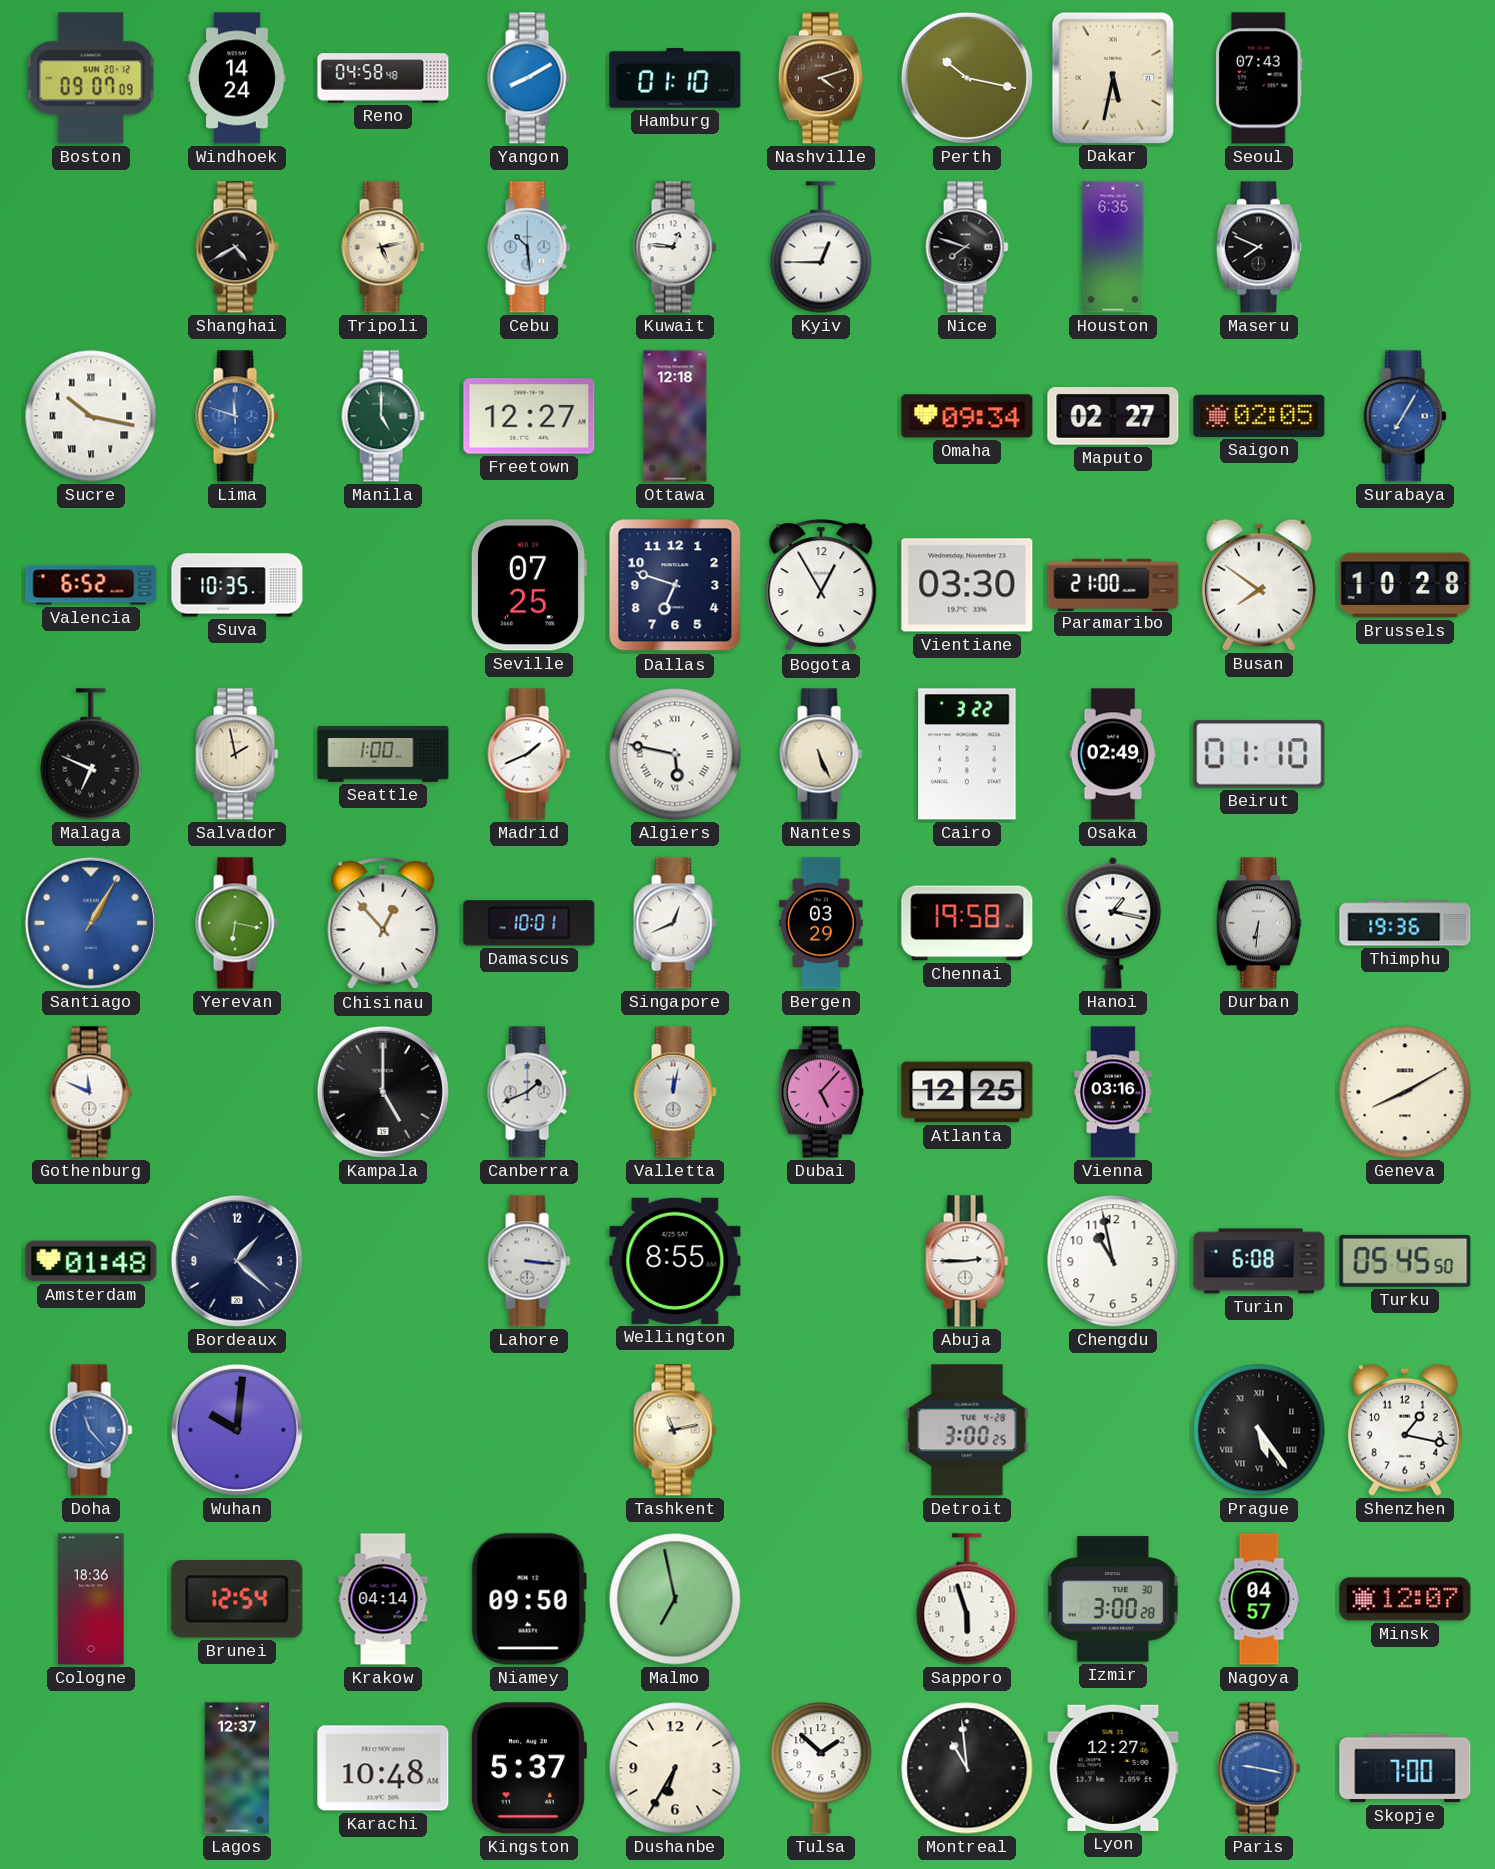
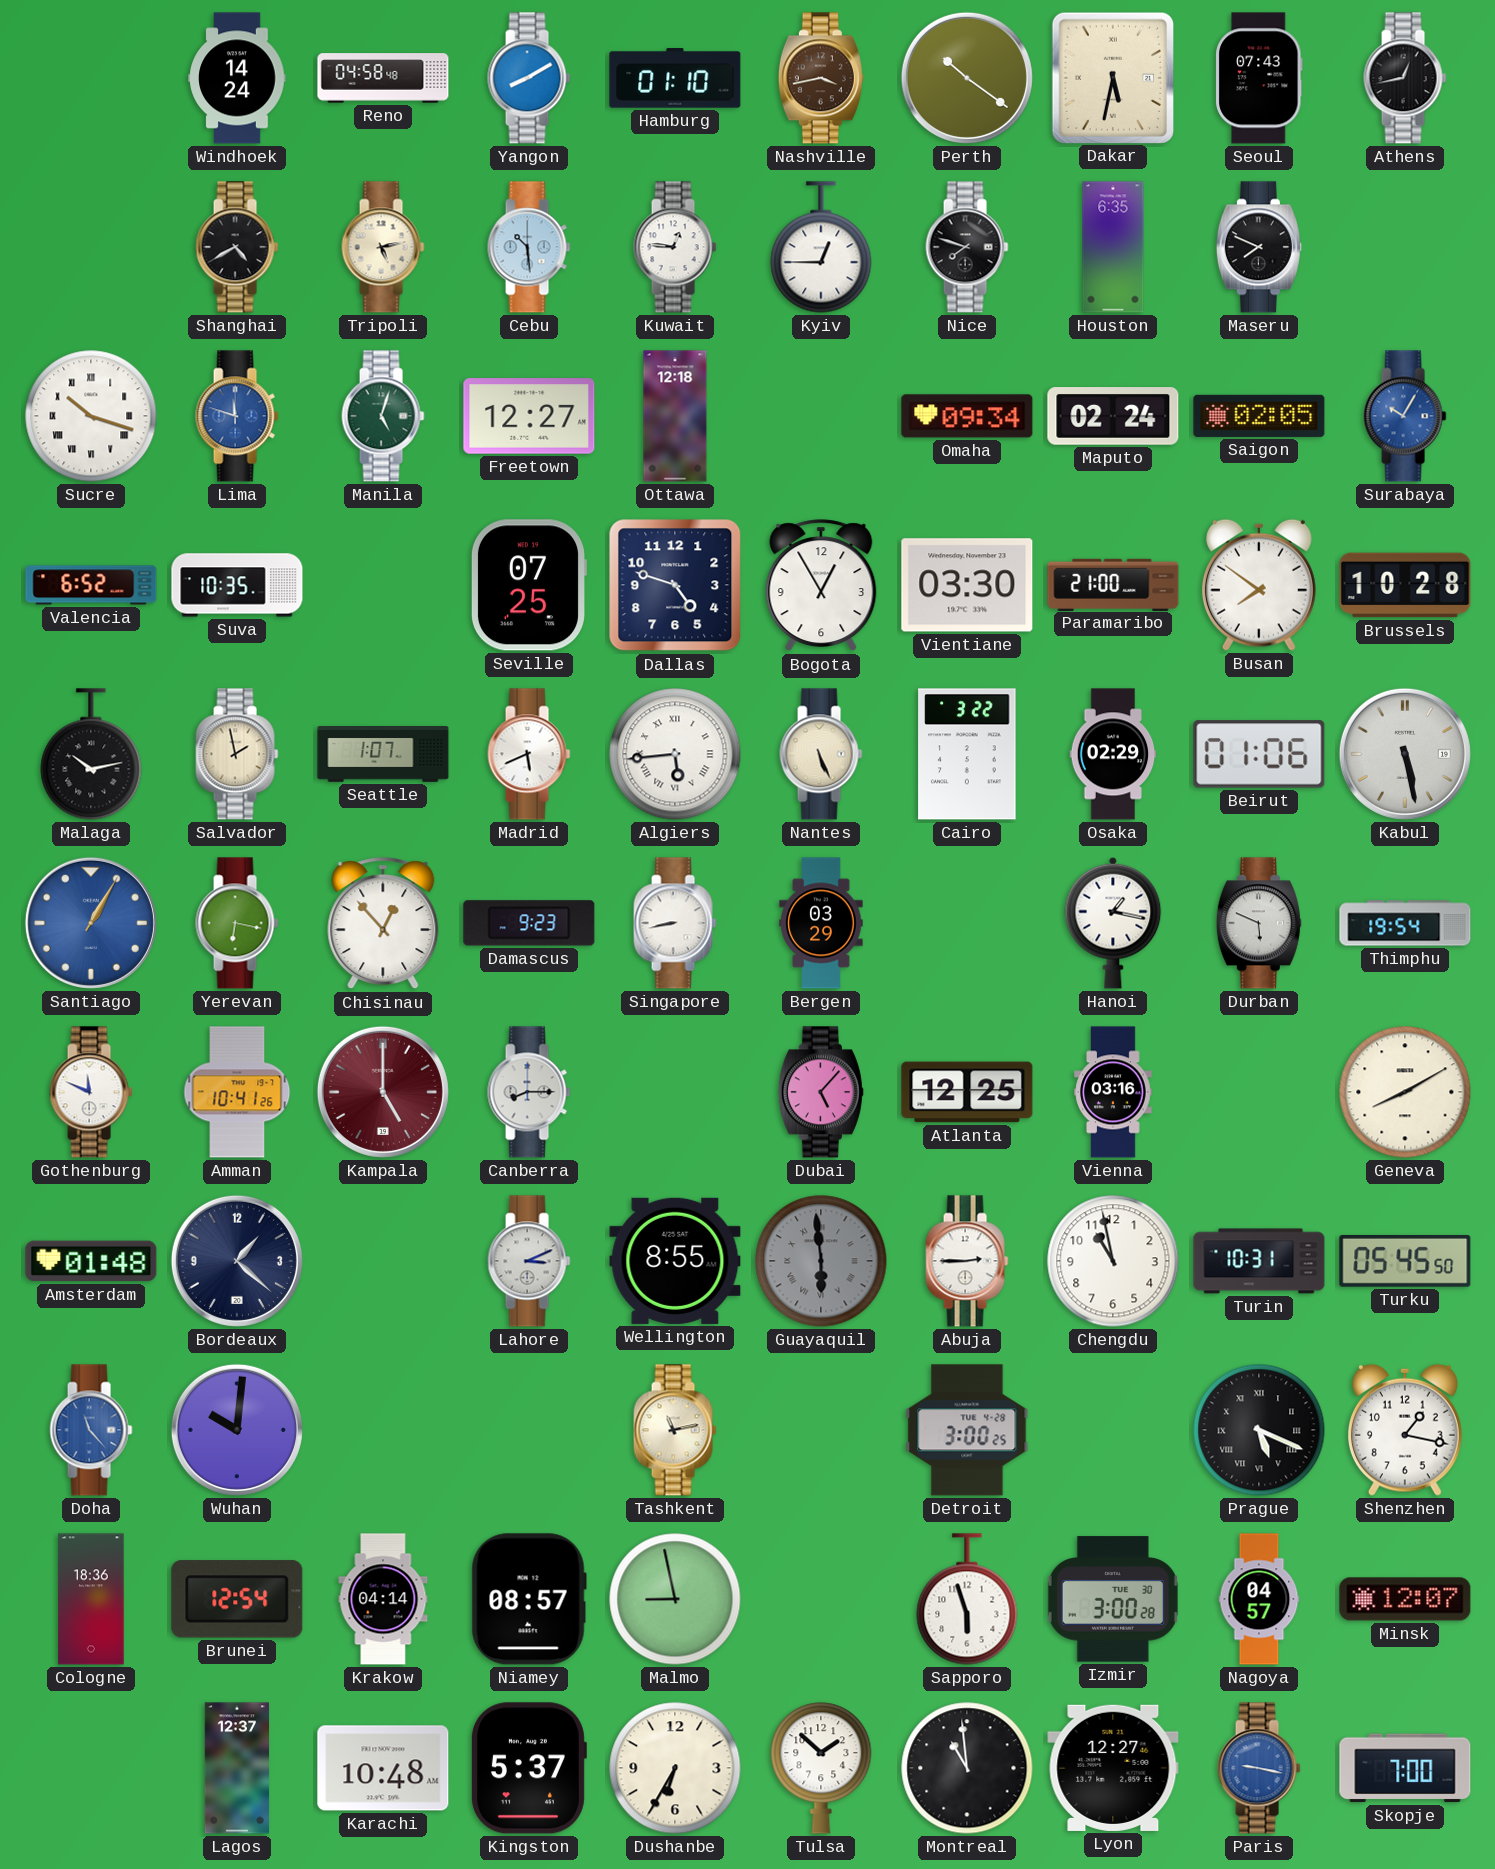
Boston: 09:07 -> none (91, 78)
Nashville: 4:12 -> 3:43 (821, 78)
Perth: 10:17 -> 10:21 (967, 78)
Athens: none -> 12:43 (1405, 78)
Sucre: 10:17 -> 10:18 (91, 416)
Manila: 5:00 -> 5:03 (383, 416)
Maputo: 02:27 -> 02:24 (1113, 416)
Surabaya: 7:05 -> 10:05 (1405, 416)
Dallas: 6:48 -> 4:48 (675, 585)
Malaga: 6:49 -> 10:13 (91, 754)
Seattle: 1:00 -> 1:07 (383, 755)
Madrid: 1:41 -> 5:41 (529, 754)
Algiers: 5:47 -> 5:44 (675, 754)
Osaka: 02:49 -> 02:29 (1113, 754)
Beirut: 01:10 -> 01:06 (1259, 754)
Kabul: none -> 5:28 (1405, 754)
Damascus: 10:01 -> 9:23 (529, 923)
Singapore: 12:41 -> 8:43 (675, 923)
Chennai: 19:58 -> none (967, 923)
Durban: 6:31 -> 5:49 (1259, 923)
Thimphu: 19:36 -> 19:54 (1405, 923)
Amman: none -> 10:41 (237, 1092)
Kampala dial: black -> burgundy (383, 1092)
Canberra: 1:41 -> 8:15 (529, 1092)
Valletta: 12:02 -> none (675, 1092)
Lahore: 3:16 -> 3:11 (529, 1261)
Guayaquil: none -> 5:59 (821, 1261)
Turin: 6:08 -> 10:31 (1259, 1261)
Prague: 5:24 -> 5:19 (1259, 1430)
Niamey: 09:50 -> 08:57 (529, 1599)
Malmo: 6:58 -> 8:58 (675, 1599)
